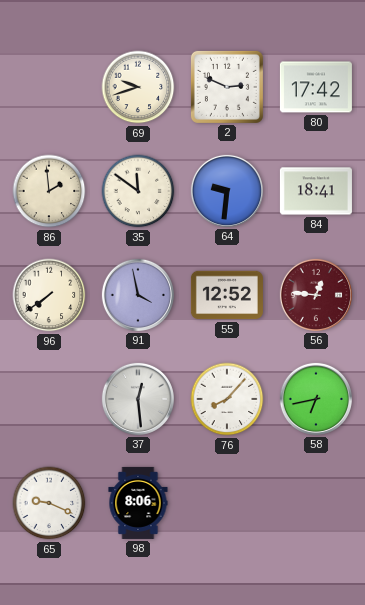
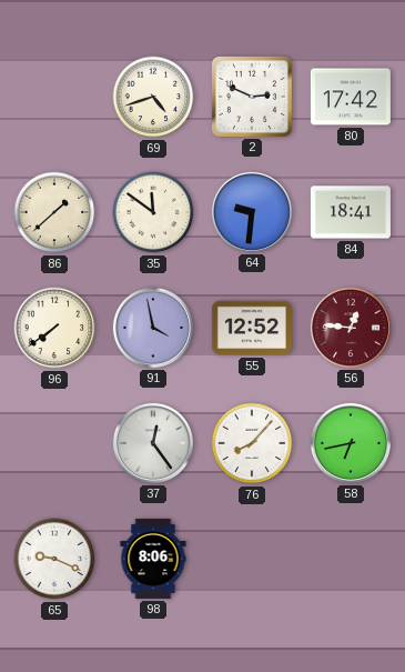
69: 9:42 -> 4:42 (153, 97)
86: 1:59 -> 1:38 (54, 212)
37: 12:29 -> 12:24 (153, 443)
